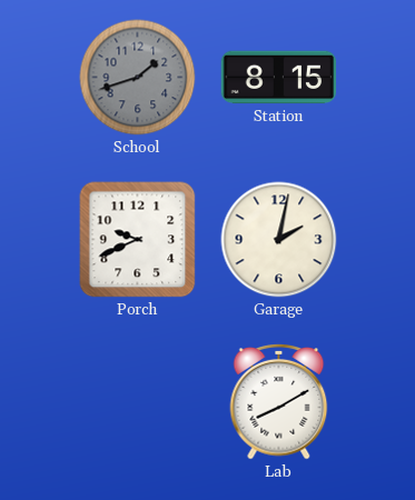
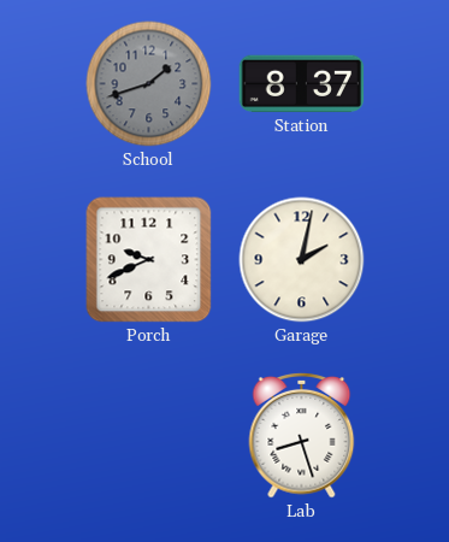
Station: 8:15 -> 8:37 (302, 84)
Lab: 8:10 -> 8:27 (302, 435)
